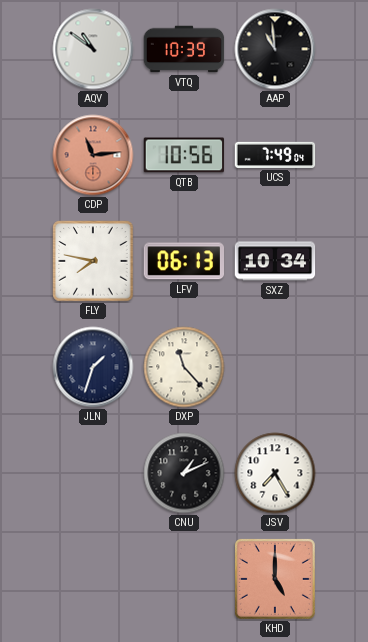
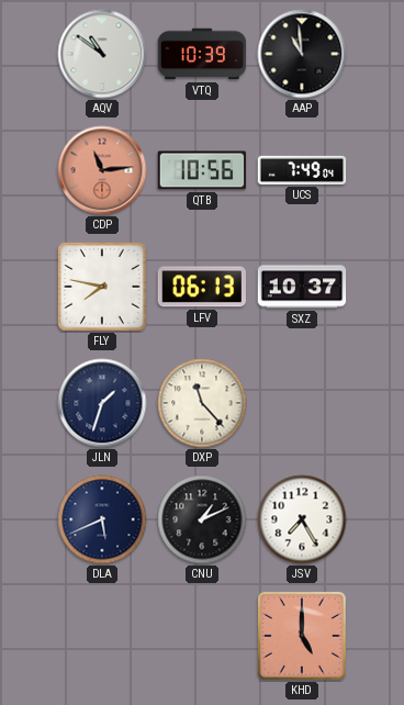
SXZ: 10:34 -> 10:37 (302, 287)
DLA: none -> 5:41 (102, 519)
